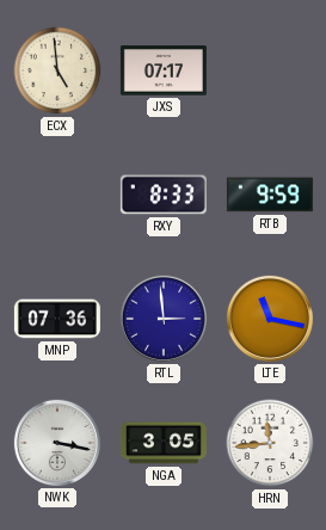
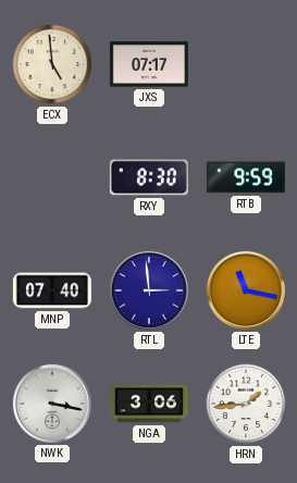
RXY: 8:33 -> 8:30 (149, 177)
MNP: 07:36 -> 07:40 (52, 290)
NGA: 3:05 -> 3:06 (149, 404)
HRN: 11:44 -> 1:44 (246, 404)
